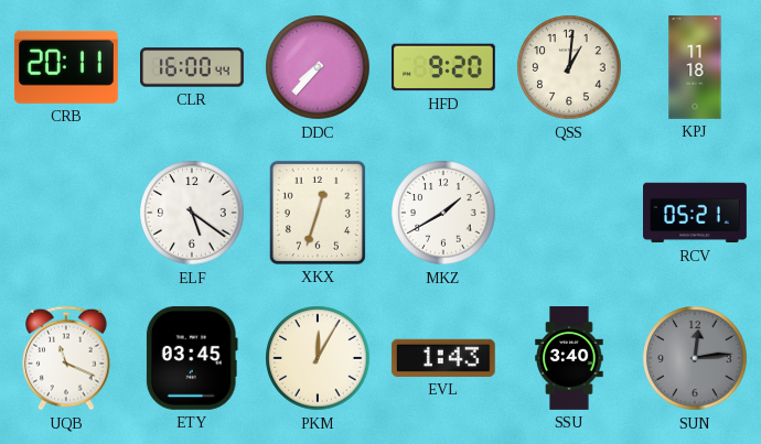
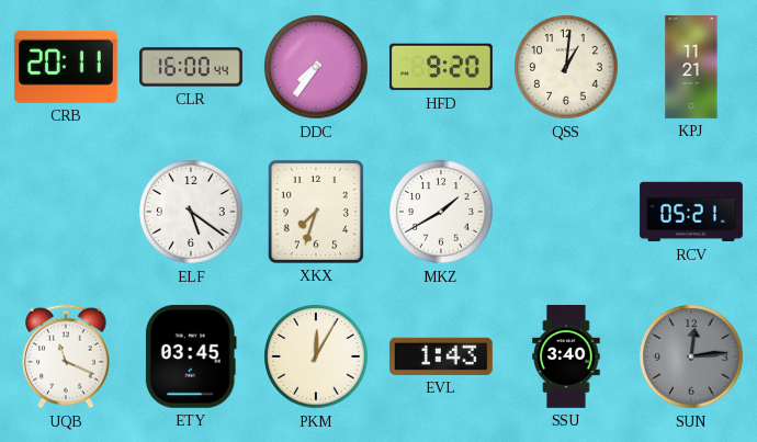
DDC: 7:37 -> 7:36 (316, 67)
KPJ: 11:18 -> 11:21 (691, 68)
XKX: 12:33 -> 7:33 (316, 212)
